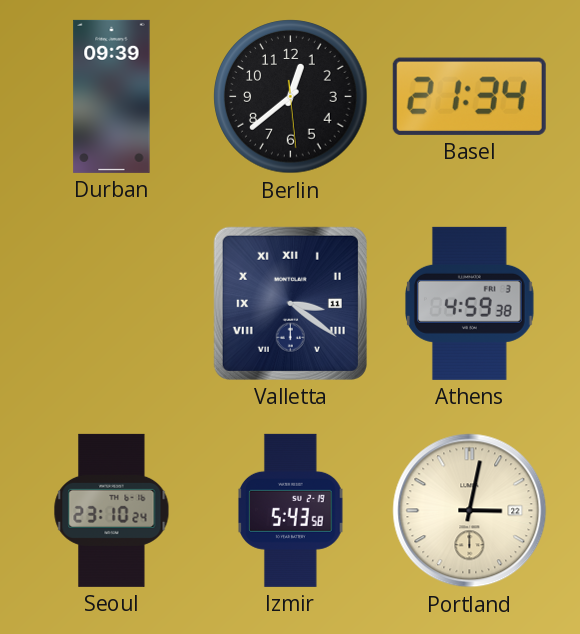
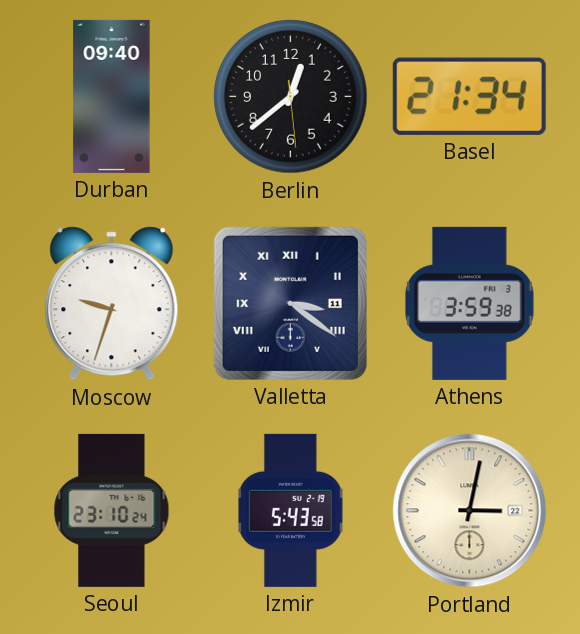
Durban: 09:39 -> 09:40 (112, 96)
Moscow: none -> 9:33 (112, 304)
Athens: 4:59 -> 3:59 (470, 303)
